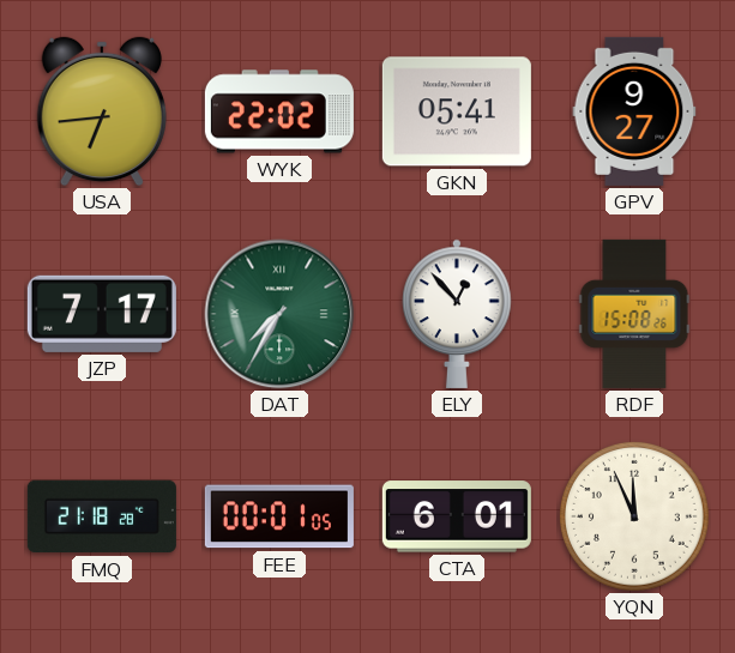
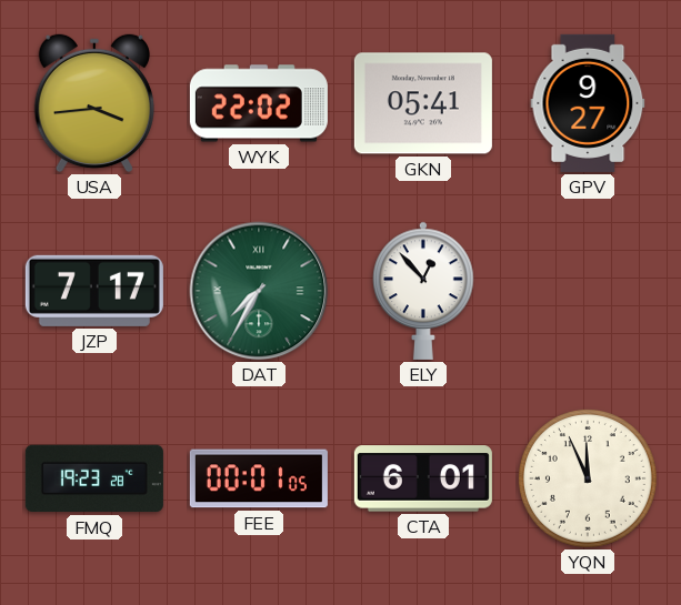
USA: 6:44 -> 3:44 (93, 103)
RDF: 15:08 -> none (634, 314)
FMQ: 21:18 -> 19:23 (94, 478)
